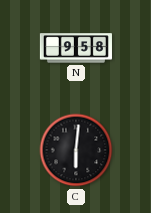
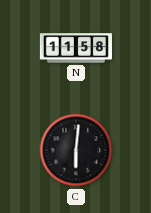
N: 9:58 -> 11:58 (76, 48)
